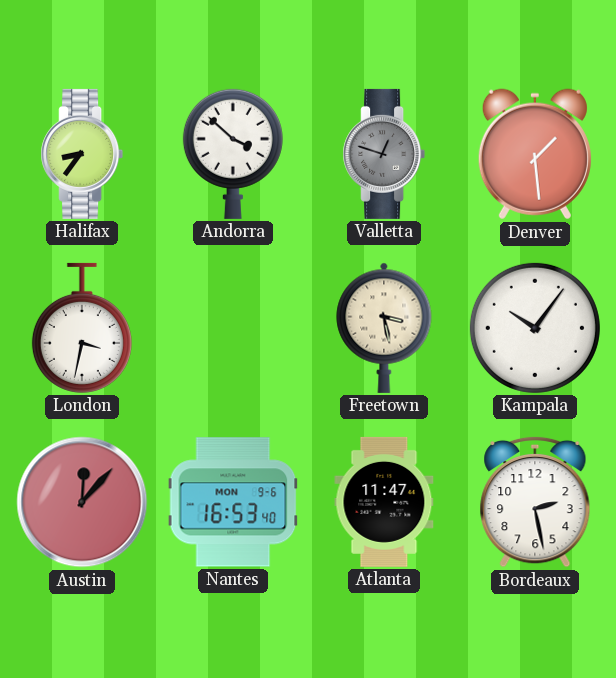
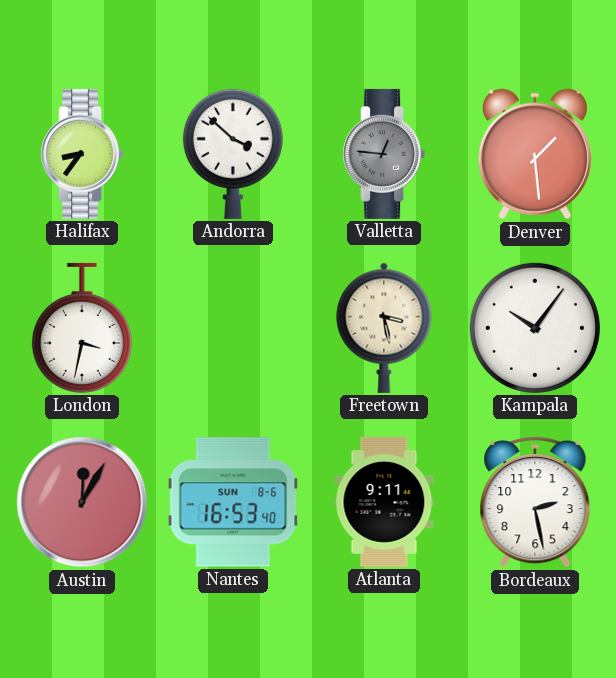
Valletta: 12:48 -> 12:46 (384, 154)
Austin: 12:07 -> 12:05 (82, 502)
Nantes date: MON 9-6 -> SUN 8-6 (233, 502)
Atlanta: 11:47 -> 9:11 (384, 502)
